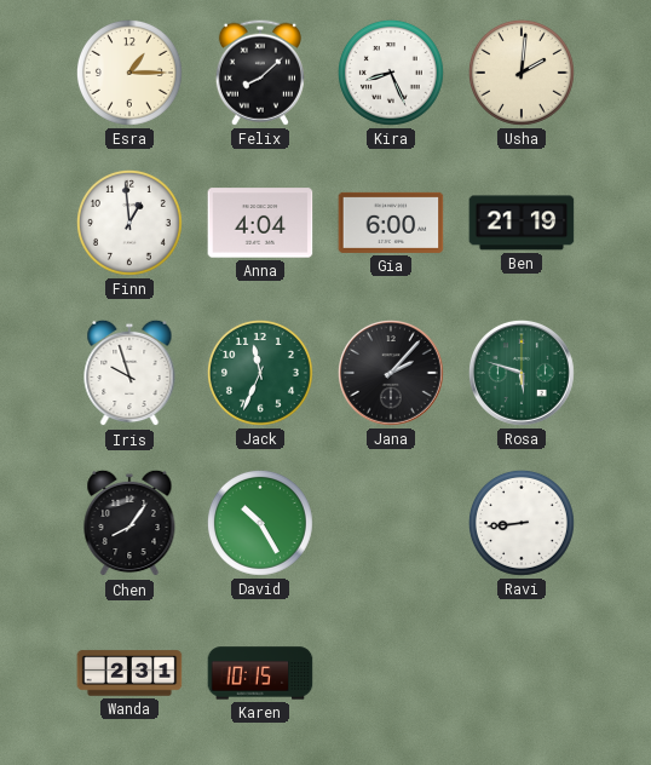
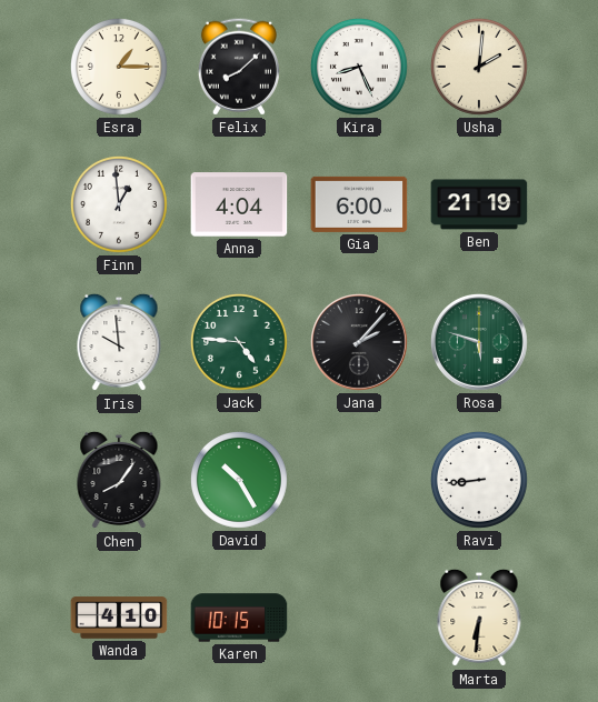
Iris: 9:57 -> 9:59 (119, 342)
Jack: 11:34 -> 4:46 (239, 342)
Wanda: 2:31 -> 4:10 (119, 618)
Marta: none -> 6:31 (479, 618)
